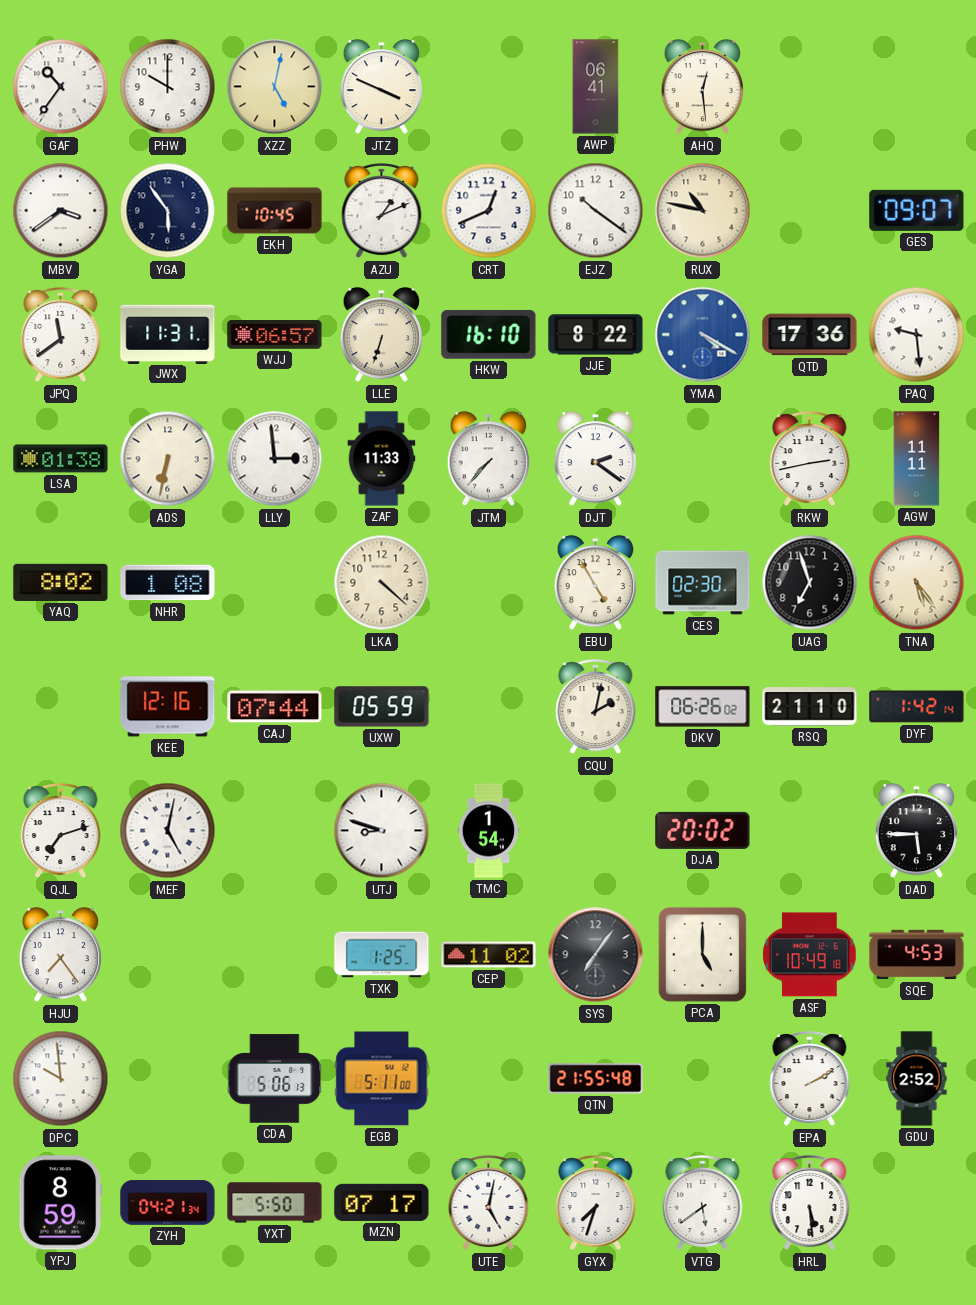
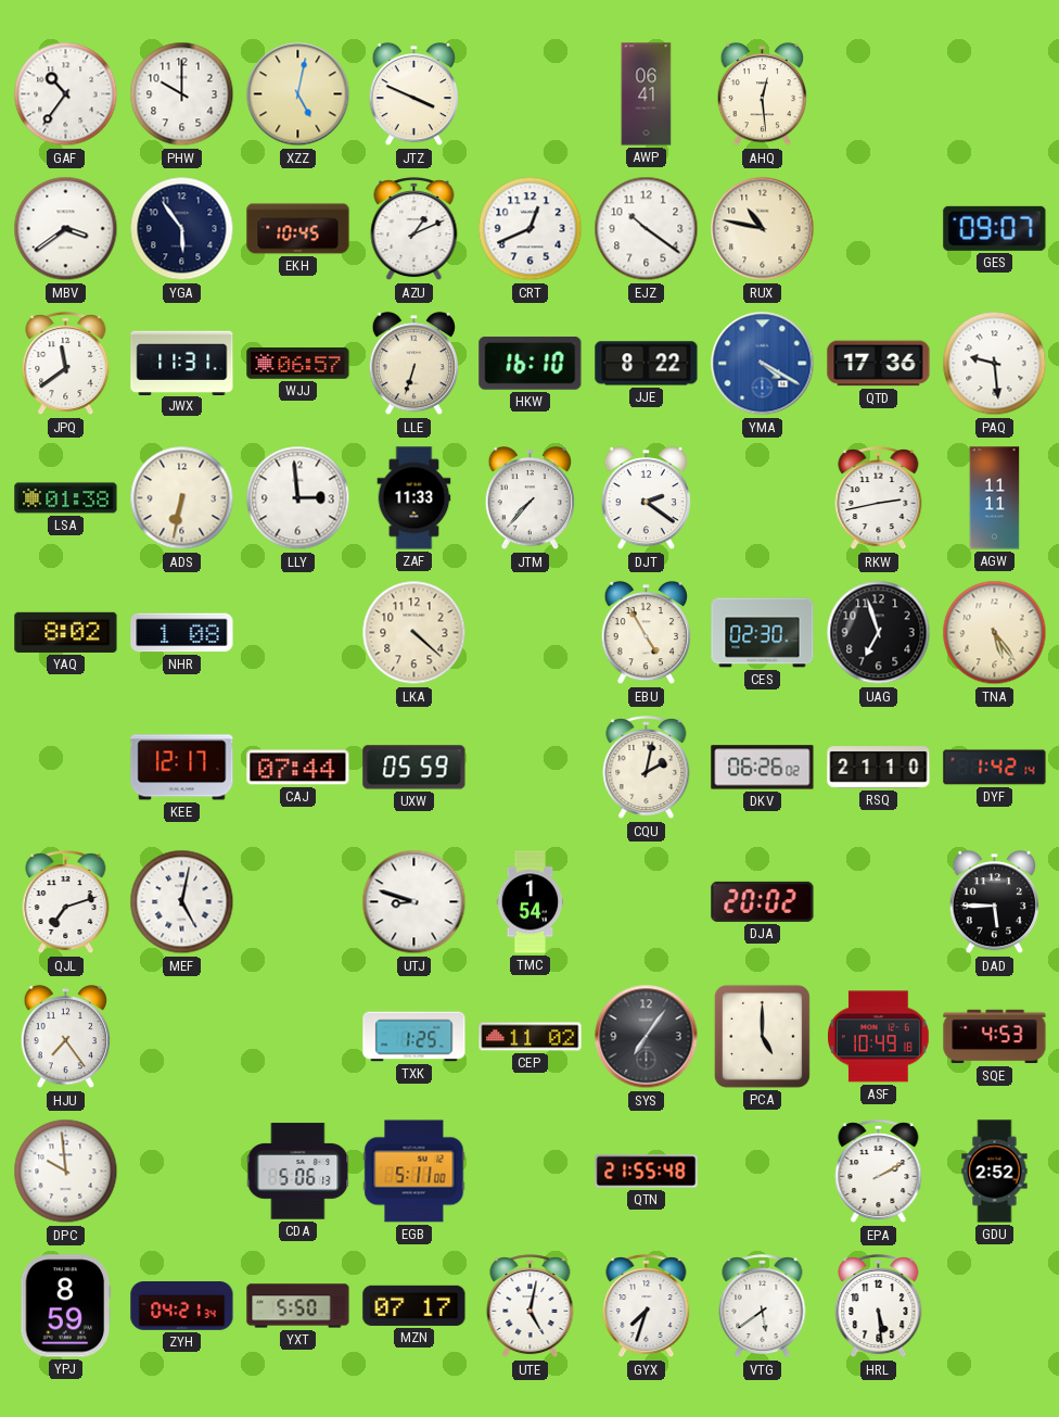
KEE: 12:16 -> 12:17 (182, 768)
